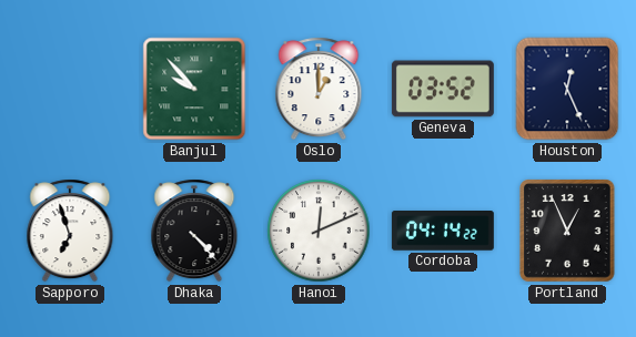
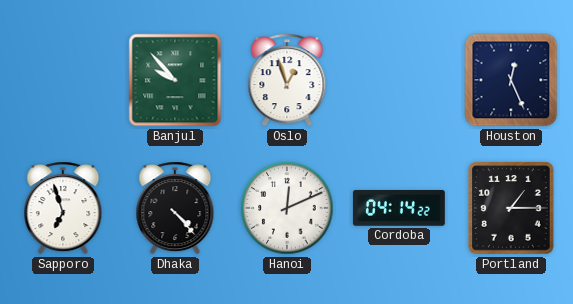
Oslo: 1:00 -> 12:57 (287, 80)
Geneva: 03:52 -> none (443, 89)
Portland: 12:56 -> 1:15 (511, 208)
